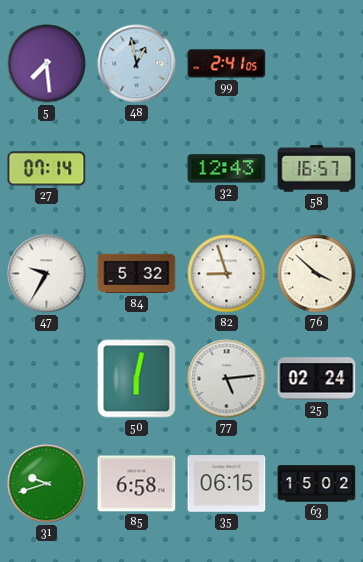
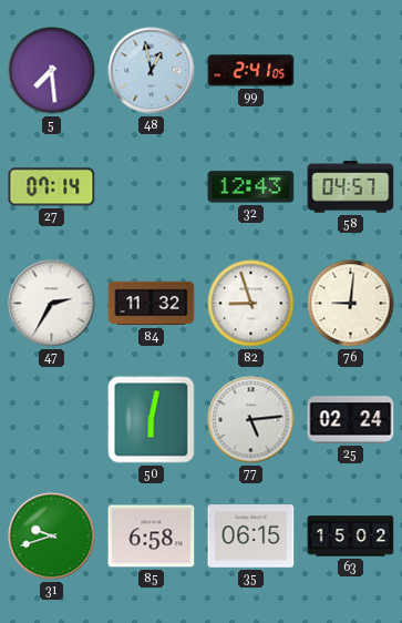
58: 16:57 -> 04:57 (351, 187)
47: 9:35 -> 2:35 (52, 304)
84: 5:32 -> 11:32 (152, 304)
76: 3:52 -> 9:01 (351, 304)
